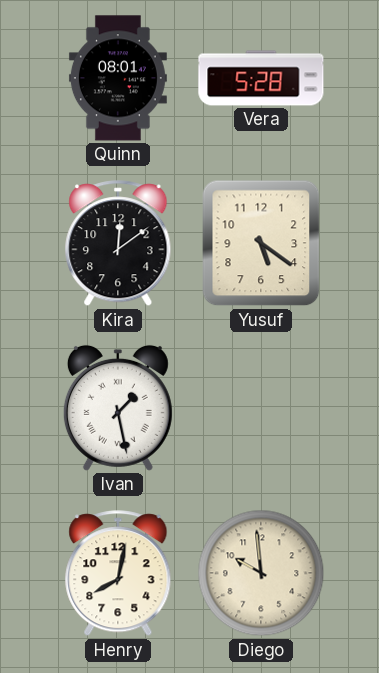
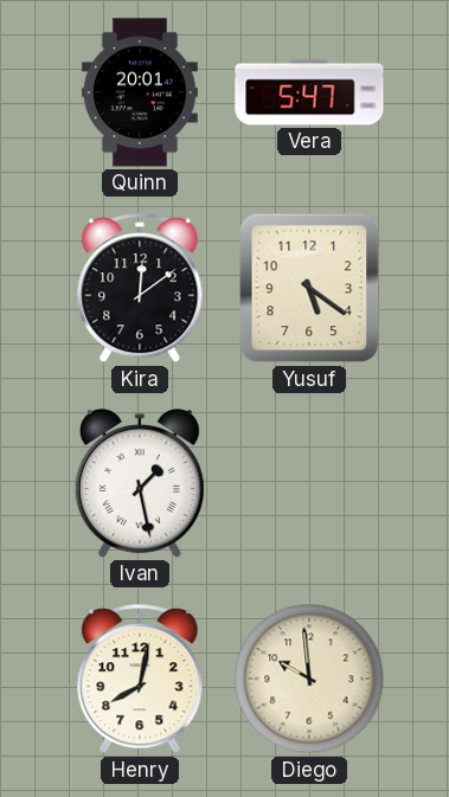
Quinn: 08:01 -> 20:01 (140, 92)
Vera: 5:28 -> 5:47 (309, 92)
